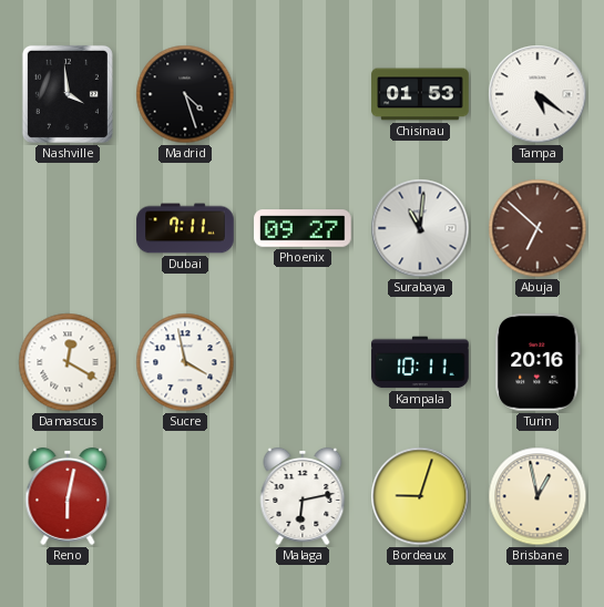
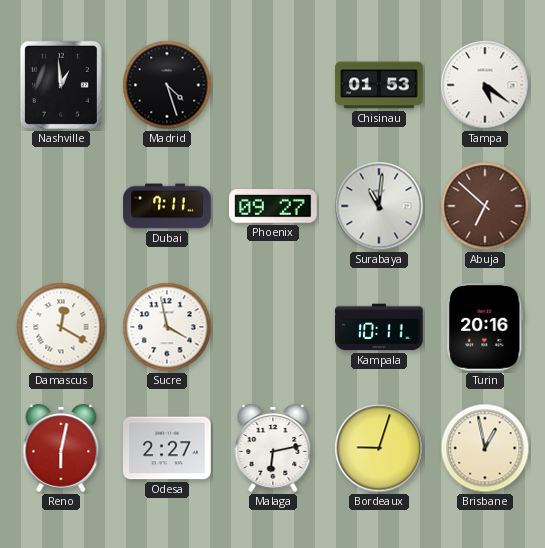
Nashville: 3:59 -> 12:59 (61, 85)
Odesa: none -> 2:27 (167, 448)
